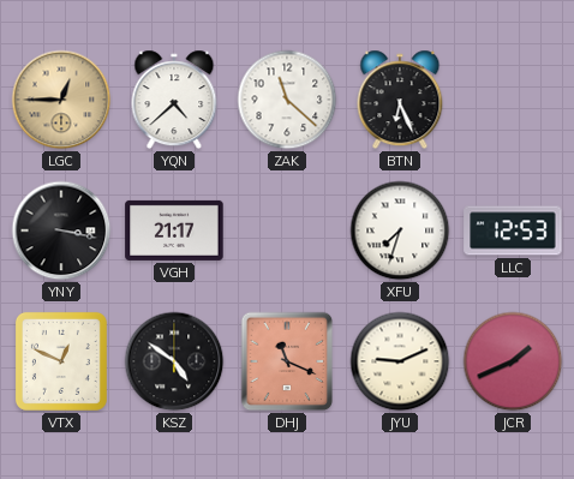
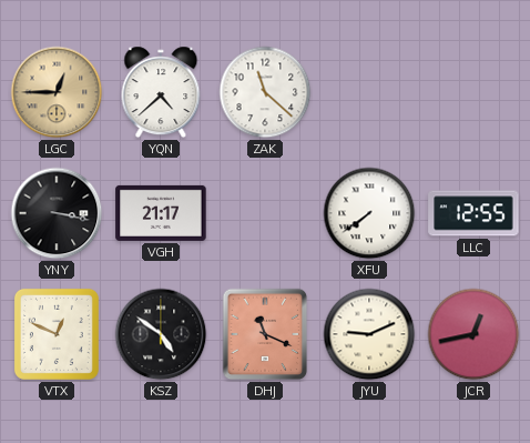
BTN: 6:26 -> none (400, 100)
XFU: 7:33 -> 7:39 (369, 213)
LLC: 12:53 -> 12:55 (473, 213)
JCR: 1:41 -> 12:43 (473, 334)
